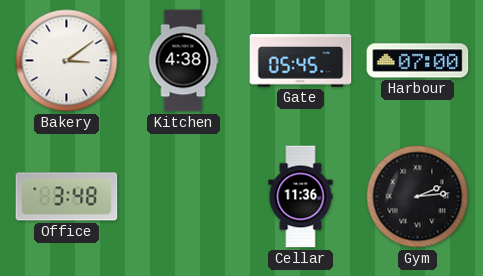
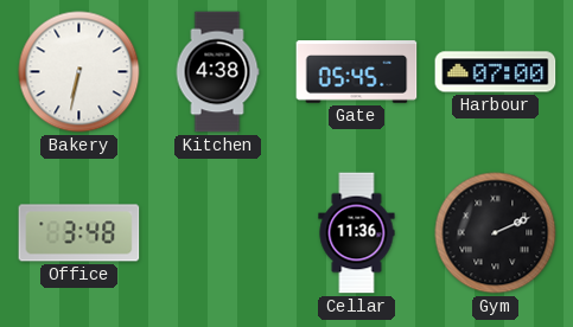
Bakery: 3:09 -> 6:32 (79, 72)
Gym: 2:14 -> 2:11 (496, 233)
